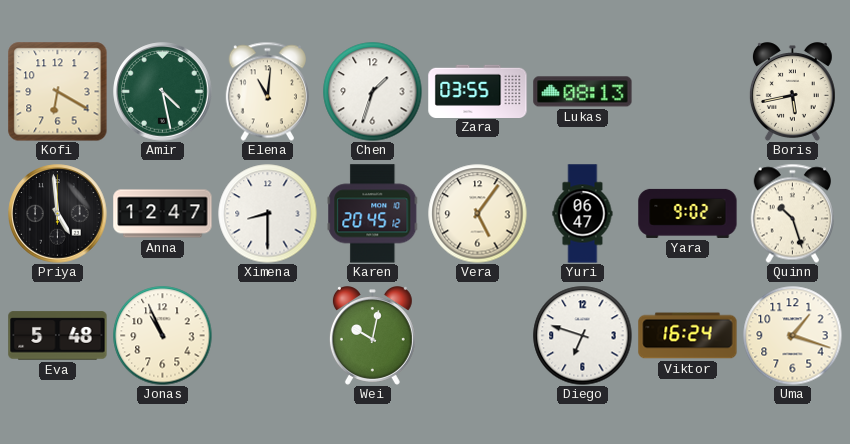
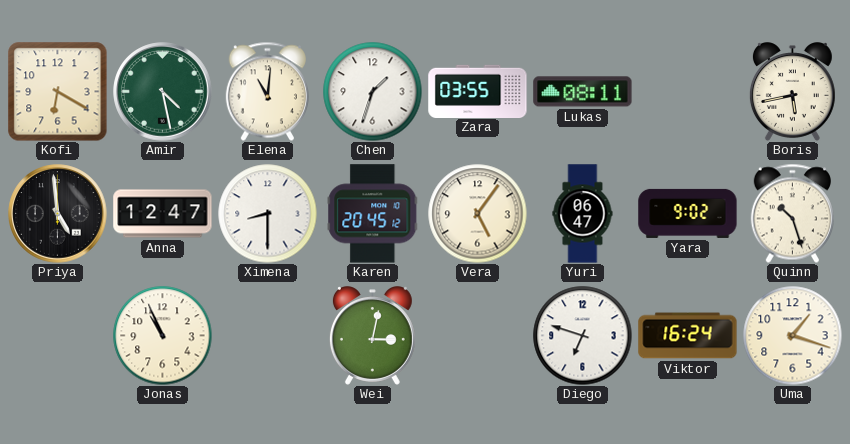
Lukas: 08:13 -> 08:11 (583, 92)
Eva: 5:48 -> none (58, 336)
Wei: 10:02 -> 3:02 (372, 336)
